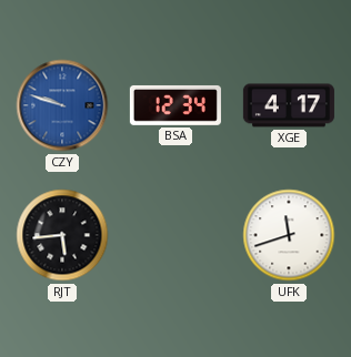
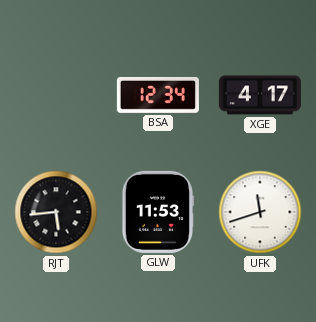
CZY: 9:48 -> none (62, 105)
GLW: none -> 11:53 (158, 212)
